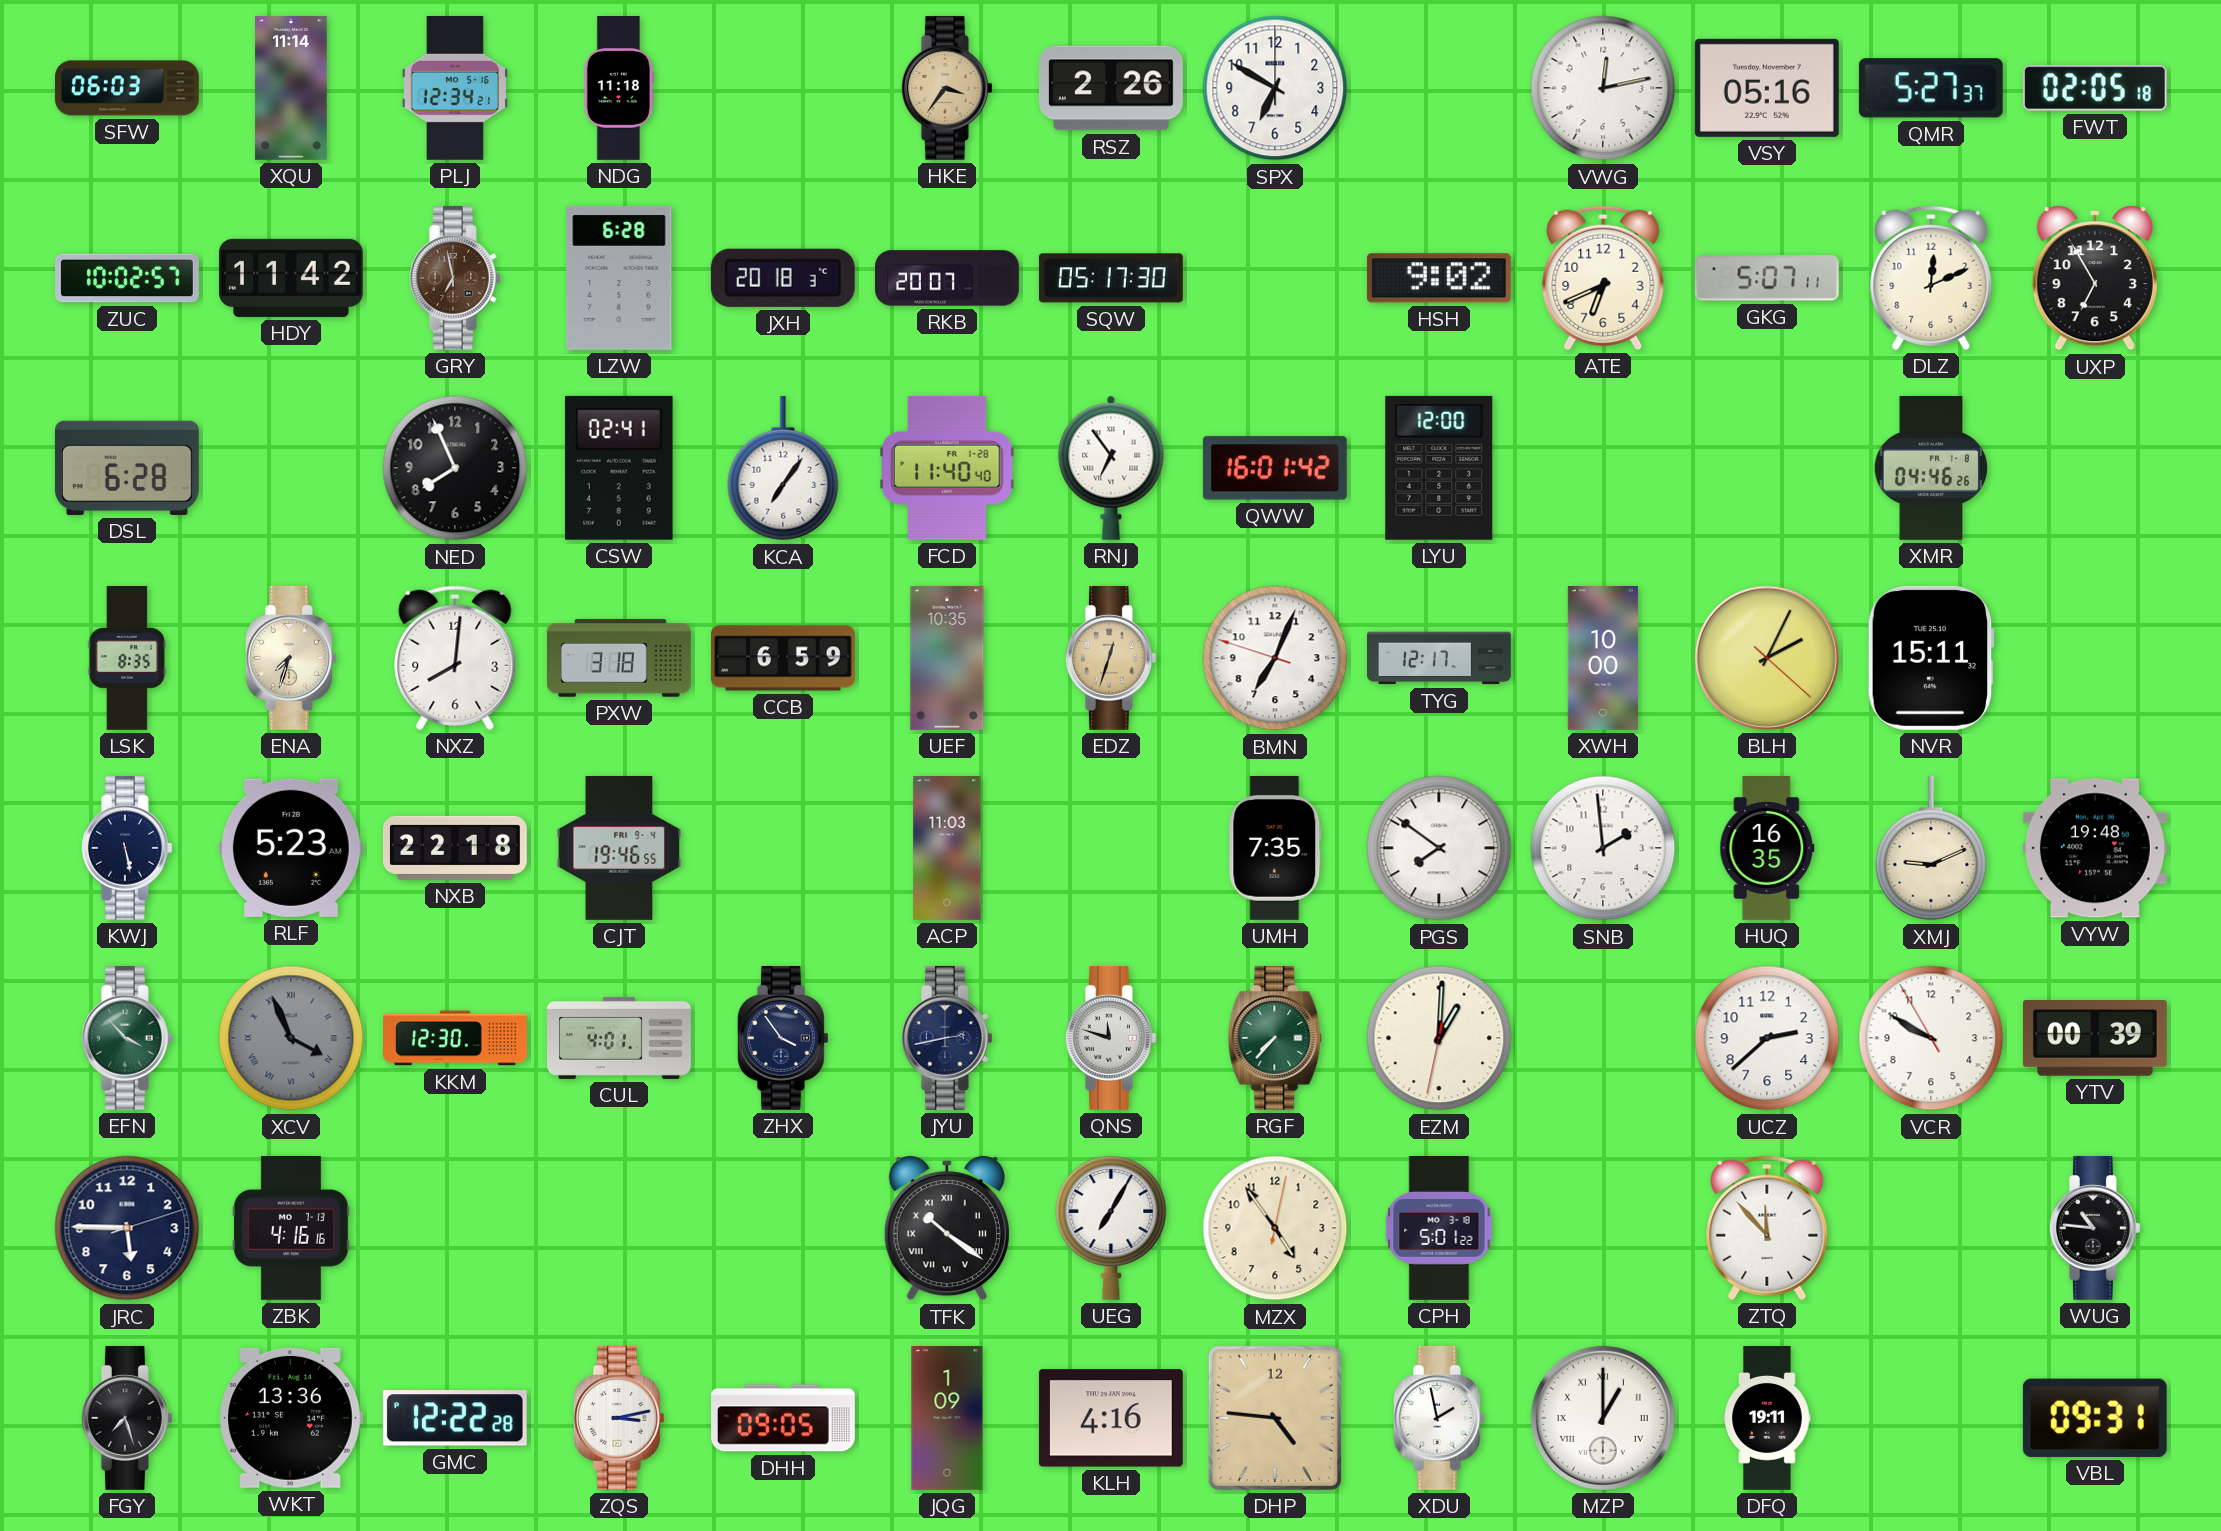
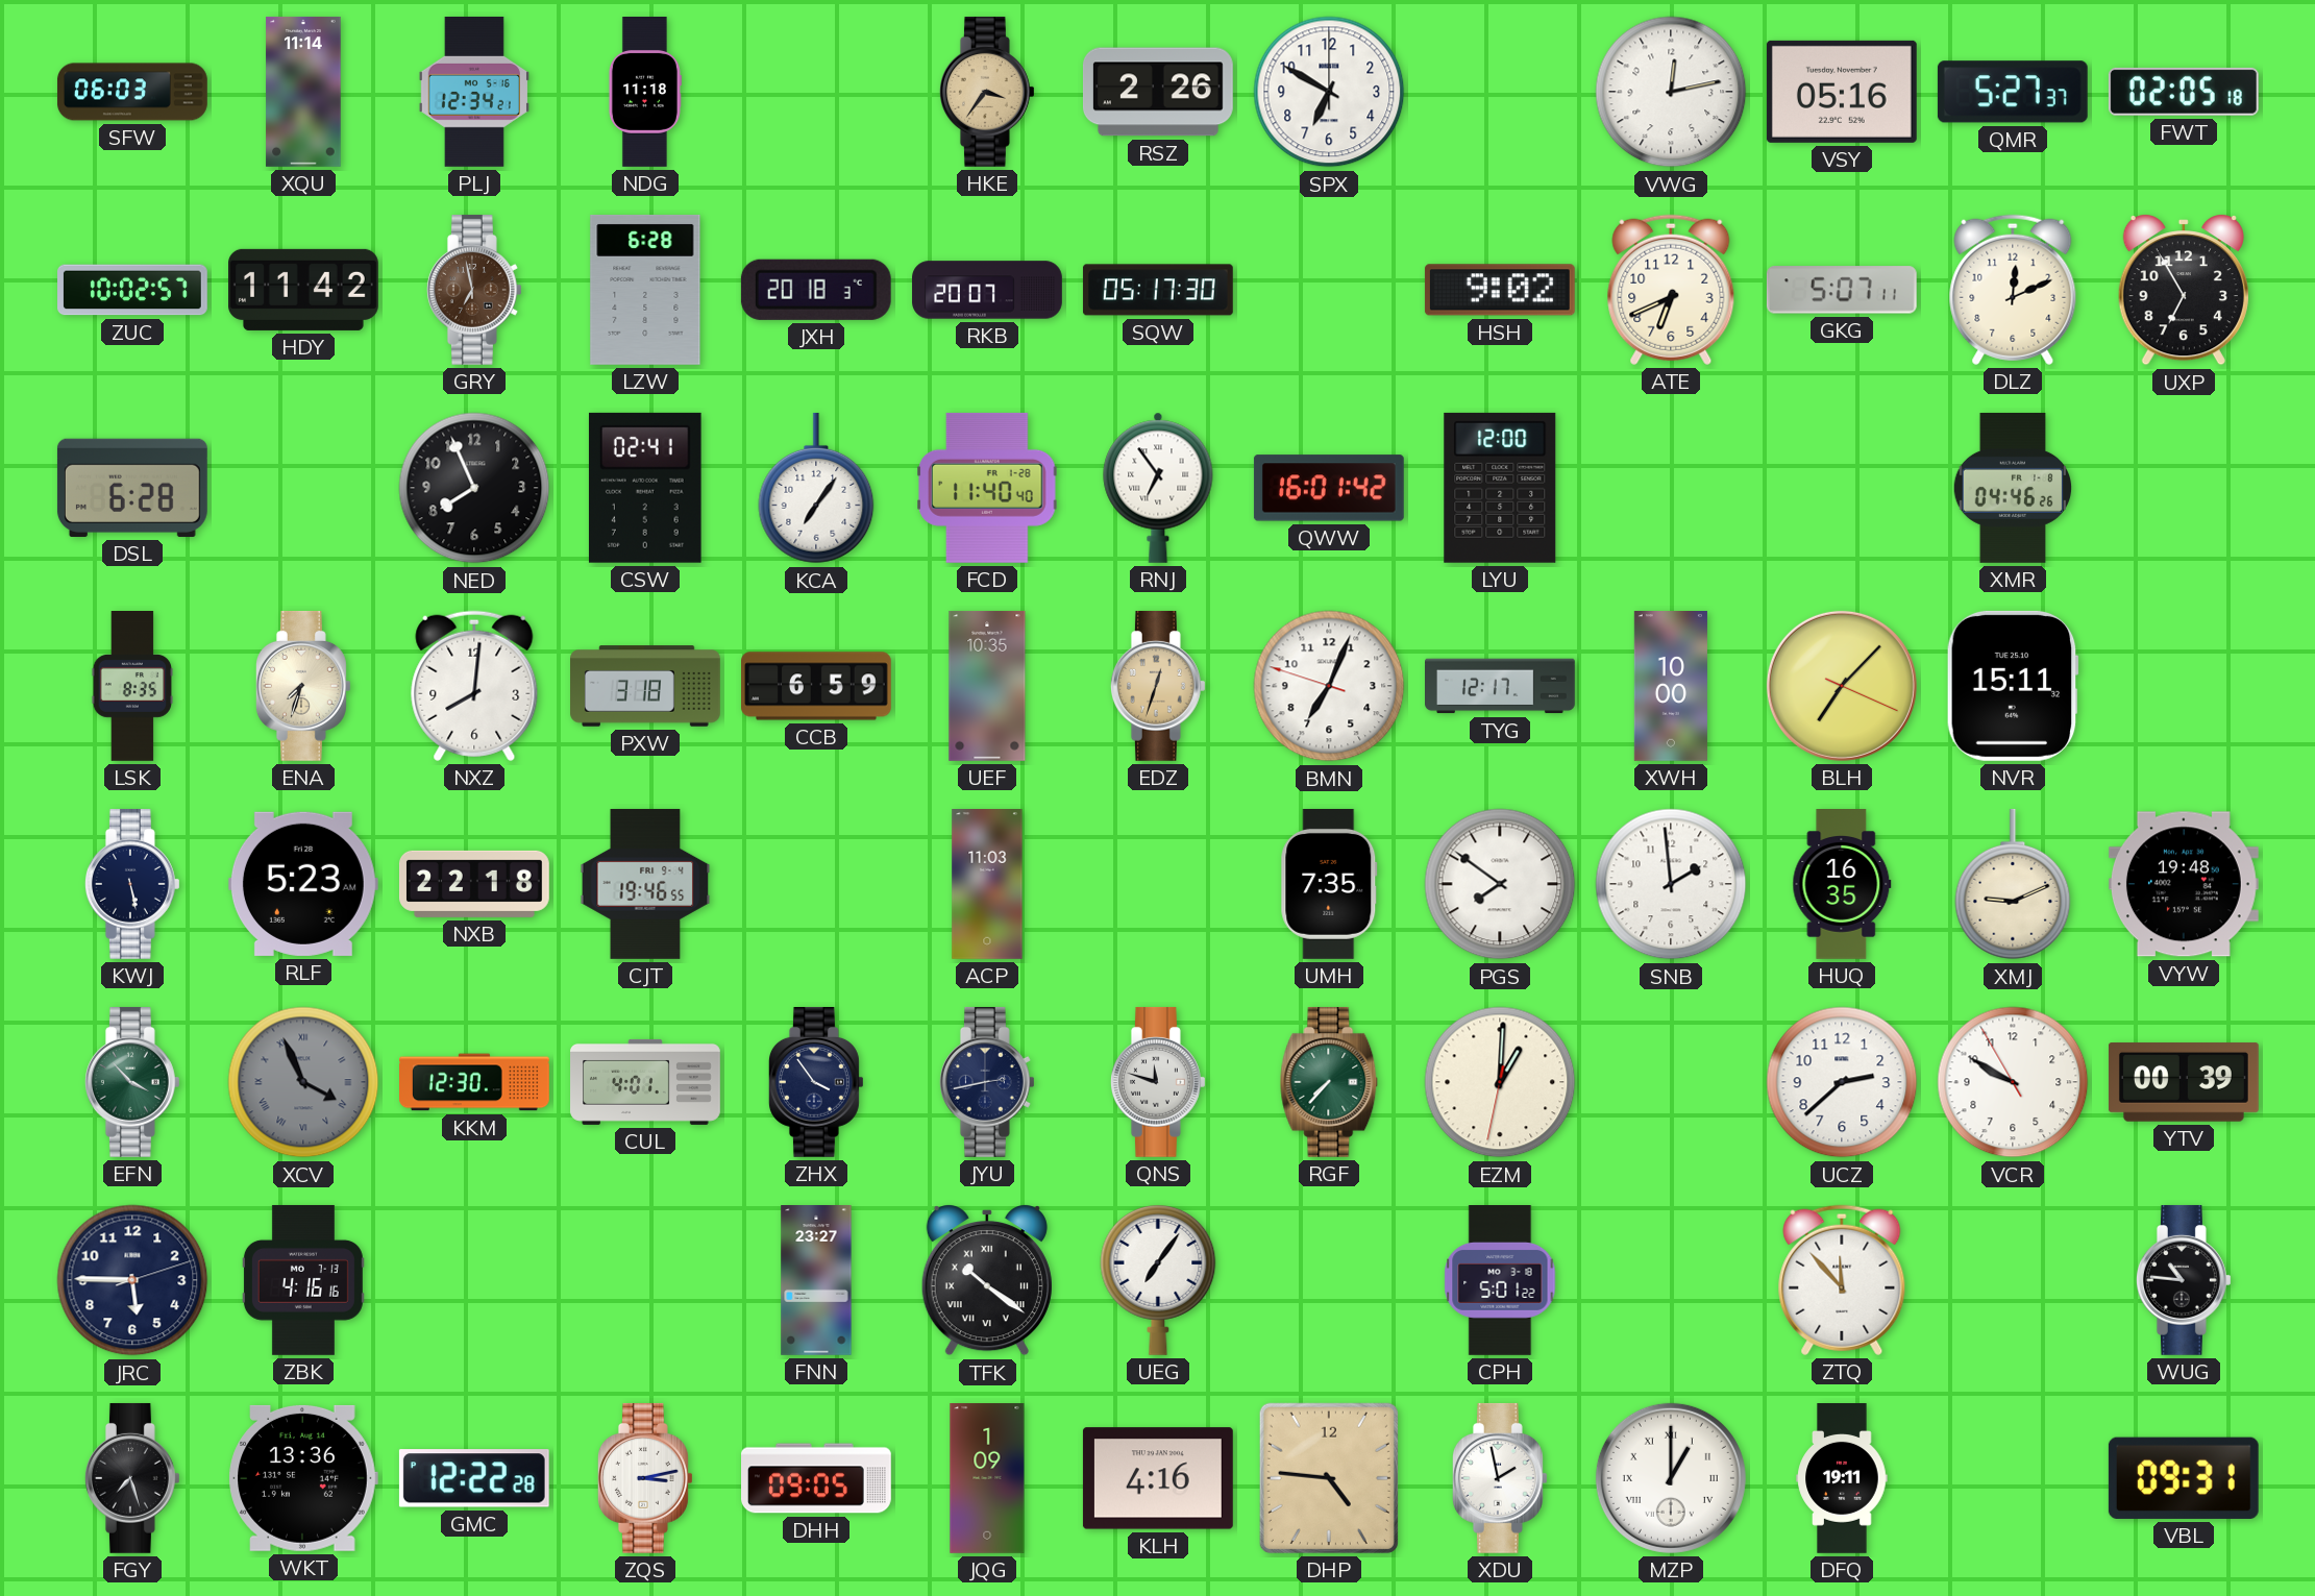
BLH: 2:04 -> 7:07 (1842, 686)
FNN: none -> 23:27 (816, 1281)
UEG: 7:05 -> 7:06 (1158, 1280)
MZX: 4:54 -> none (1275, 1228)
